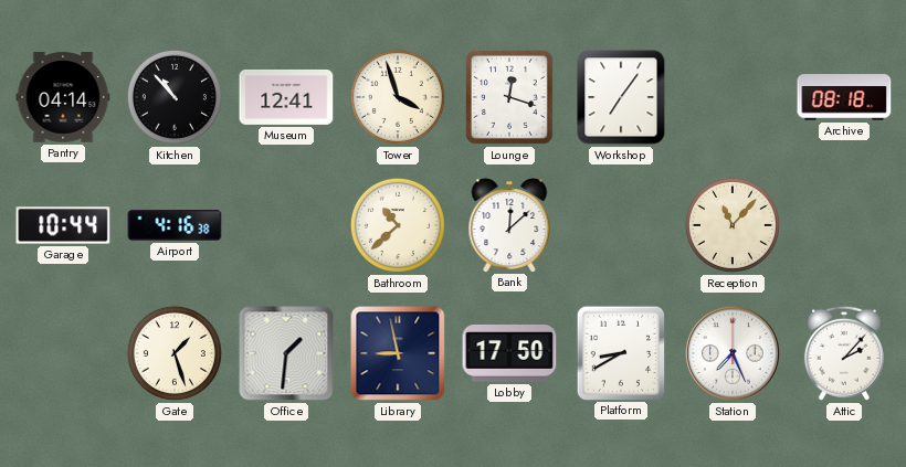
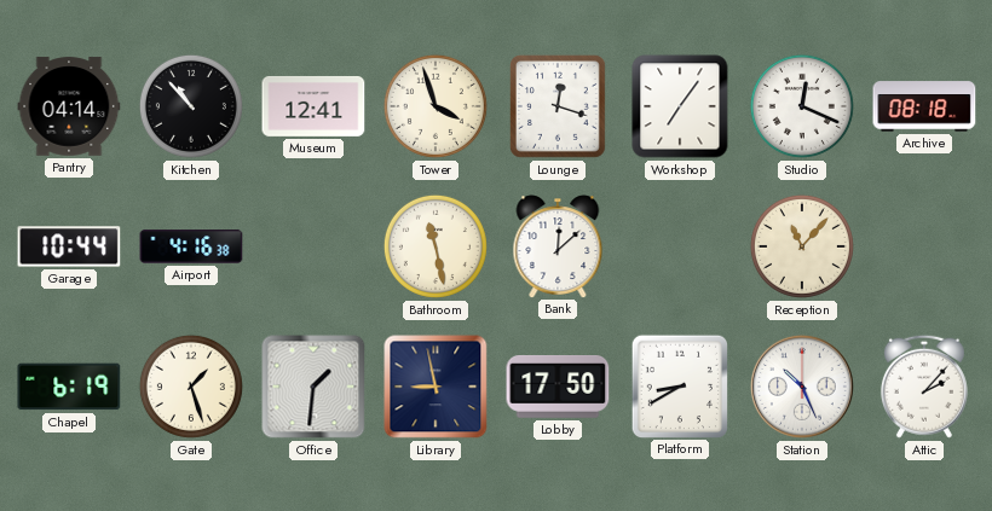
Studio: none -> 12:19 (802, 106)
Bathroom: 10:38 -> 11:28 (436, 246)
Chapel: none -> 6:19 (69, 387)
Station: 7:26 -> 10:26 (802, 387)
